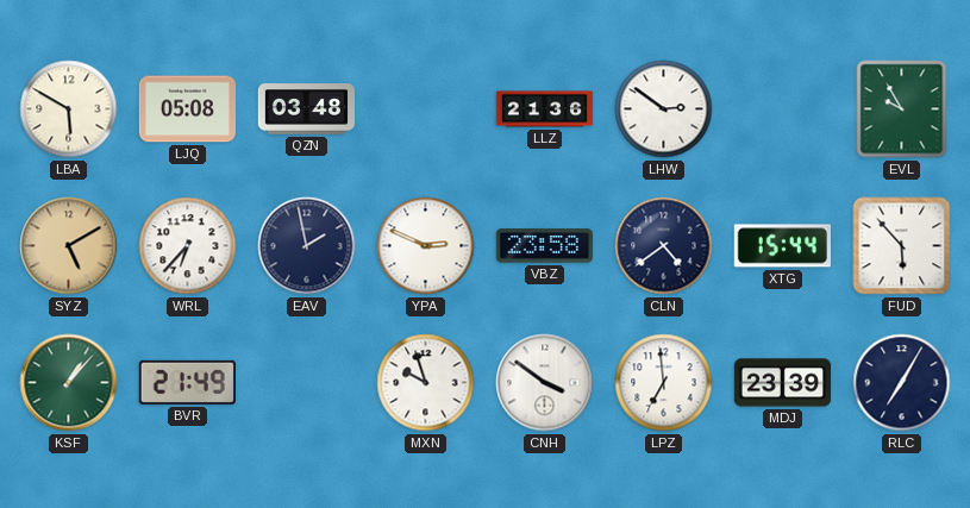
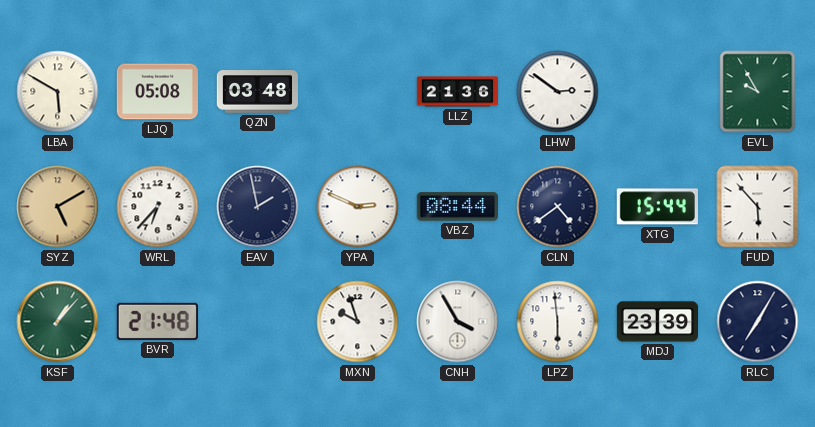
VBZ: 23:58 -> 08:44 (457, 207)
BVR: 21:49 -> 21:48 (157, 321)
CNH: 3:51 -> 3:55 (458, 322)
LPZ: 6:59 -> 5:59 (558, 322)
